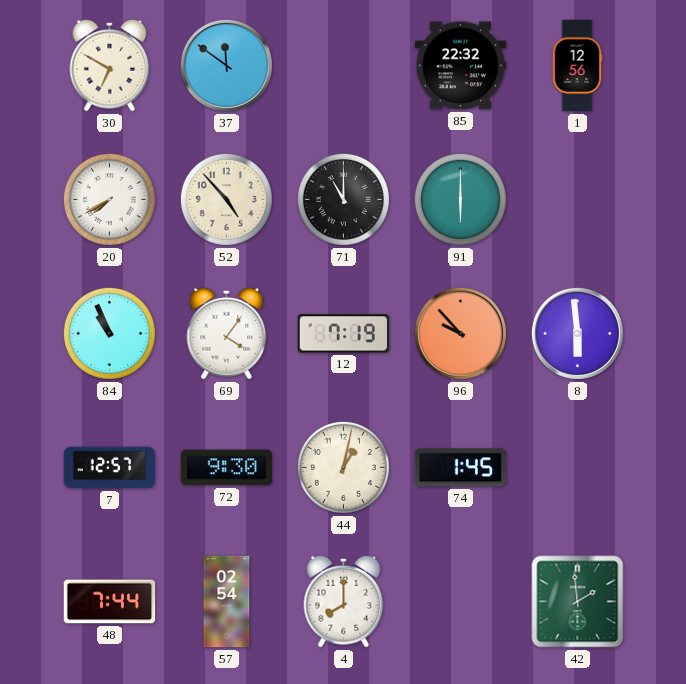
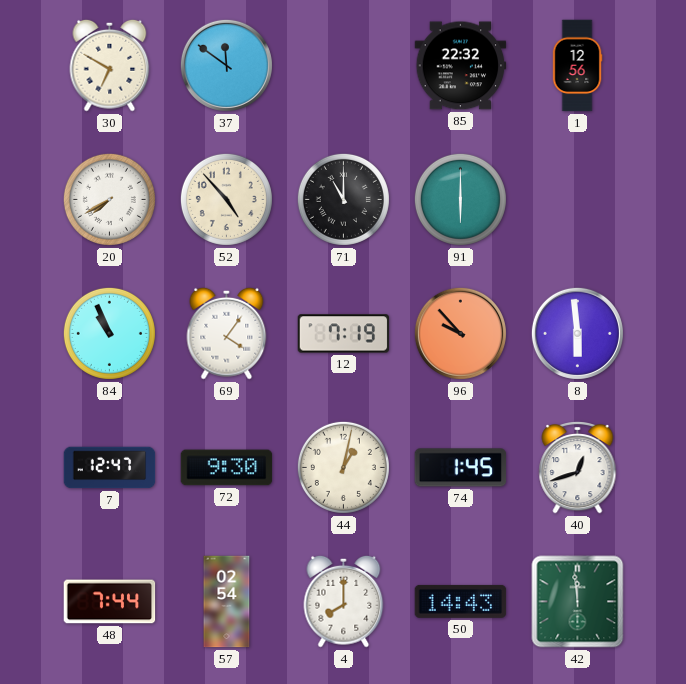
7: 12:57 -> 12:47 (110, 468)
40: none -> 12:42 (578, 467)
50: none -> 14:43 (461, 601)
42: 1:59 -> 11:59 (578, 602)
